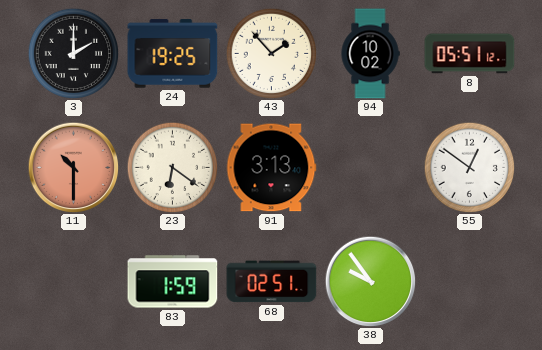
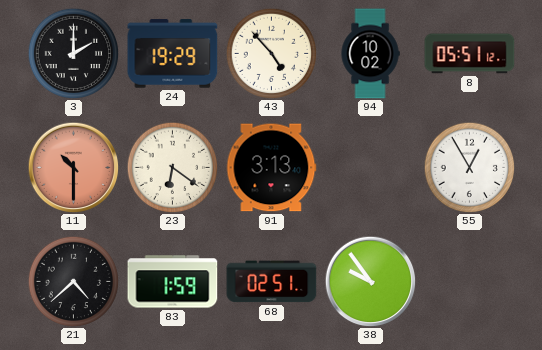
24: 19:25 -> 19:29 (173, 54)
43: 1:53 -> 4:53 (271, 53)
55: 12:51 -> 12:55 (469, 167)
21: none -> 4:38 (73, 281)
